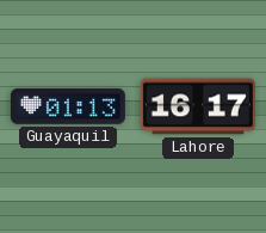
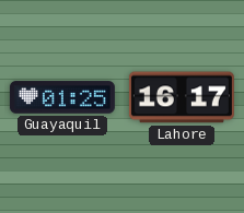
Guayaquil: 01:13 -> 01:25 (62, 97)
